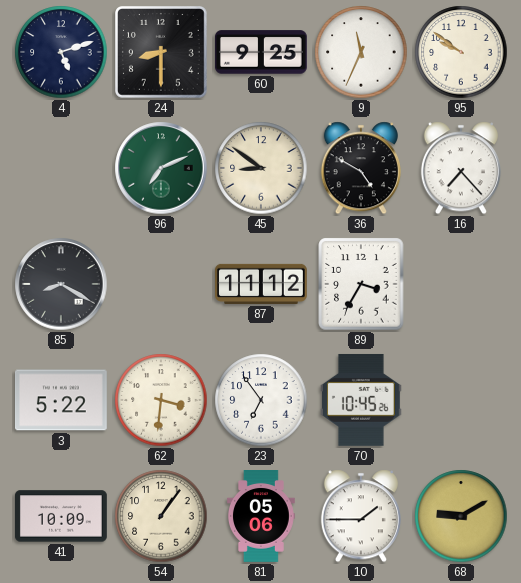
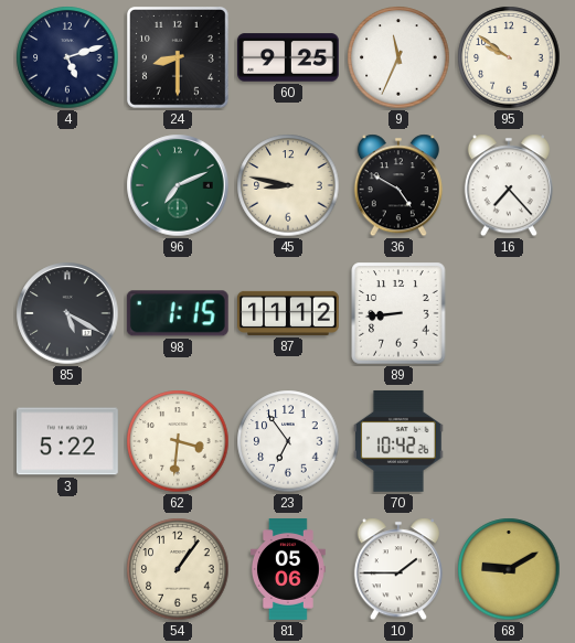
45: 8:51 -> 8:47 (288, 185)
85: 8:20 -> 5:20 (67, 313)
98: none -> 1:15 (178, 313)
89: 3:35 -> 8:44 (398, 313)
70: 10:45 -> 10:42 (398, 441)
41: 10:09 -> none (62, 516)
